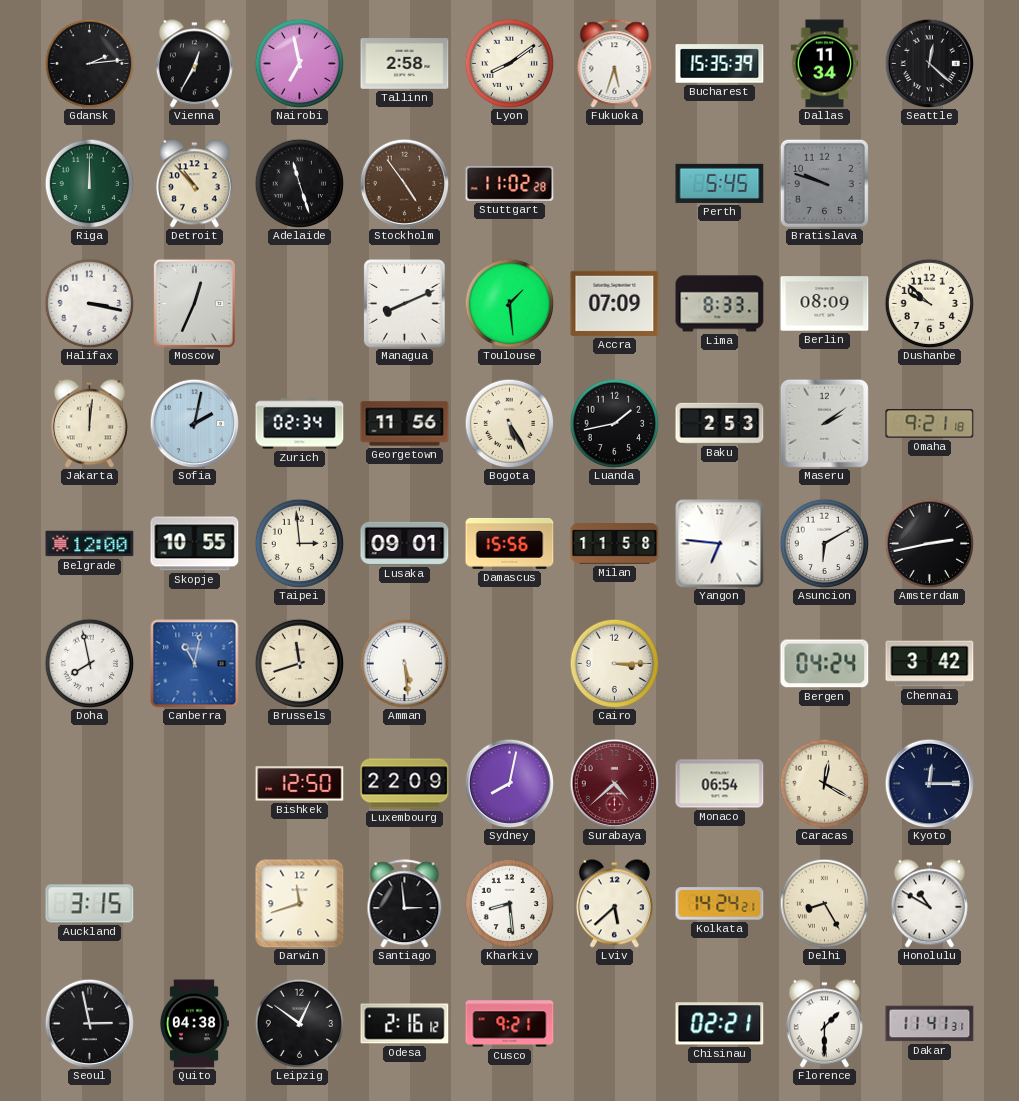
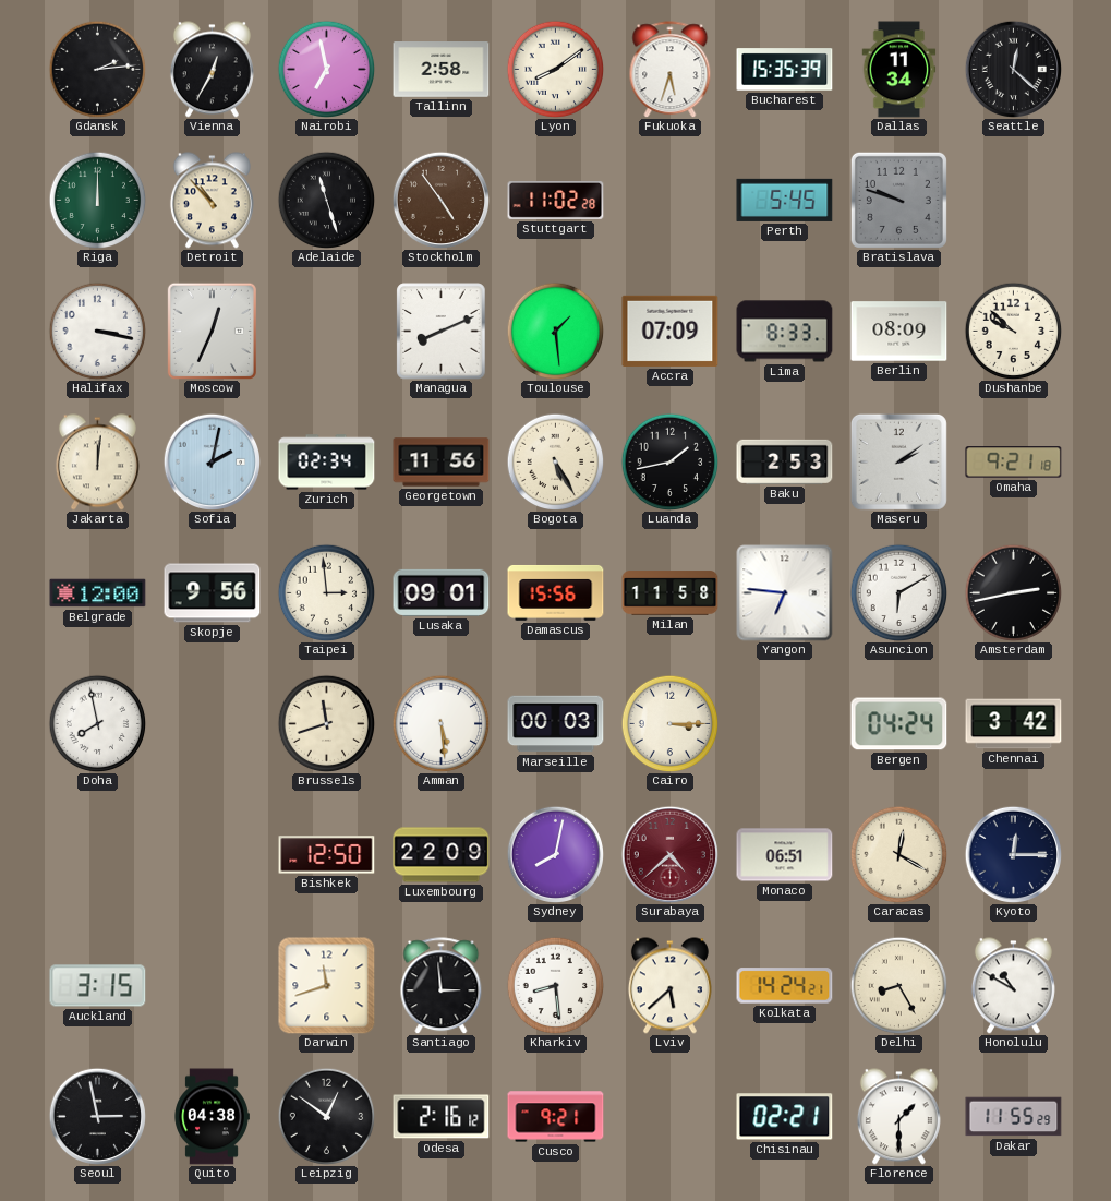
Skopje: 10:55 -> 9:56 (213, 593)
Canberra: 11:02 -> none (195, 664)
Marseille: none -> 00:03 (556, 724)
Monaco: 06:54 -> 06:51 (785, 855)
Dakar: 11:41 -> 11:55 (1014, 1117)
